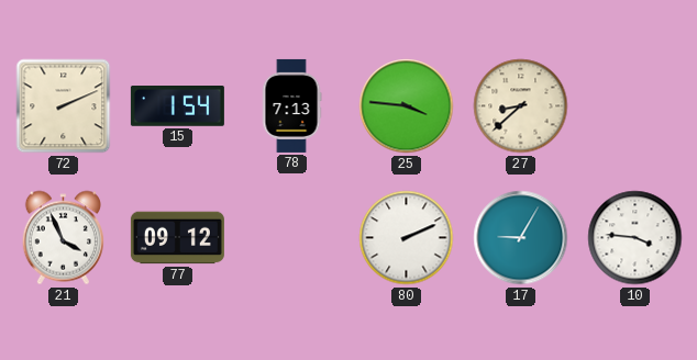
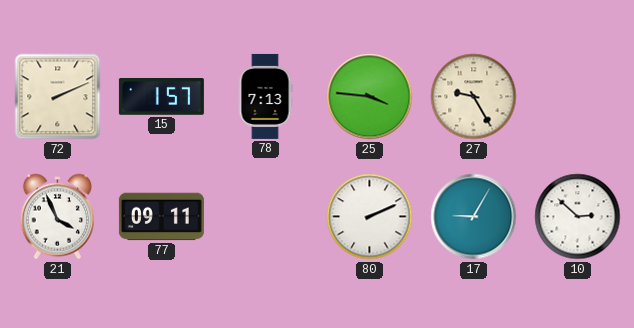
15: 1:54 -> 1:57 (161, 97)
27: 8:38 -> 9:25 (474, 97)
77: 09:12 -> 09:11 (161, 217)
10: 3:46 -> 2:52 (578, 217)
